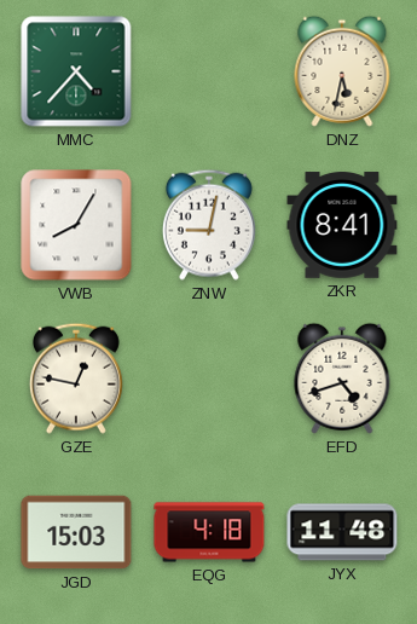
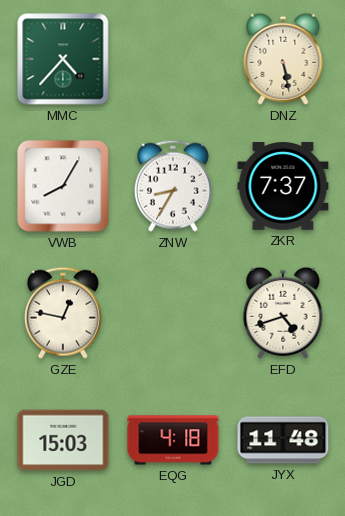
DNZ: 5:32 -> 5:28 (283, 59)
ZNW: 9:02 -> 8:35 (173, 186)
ZKR: 8:41 -> 7:37 (283, 186)
